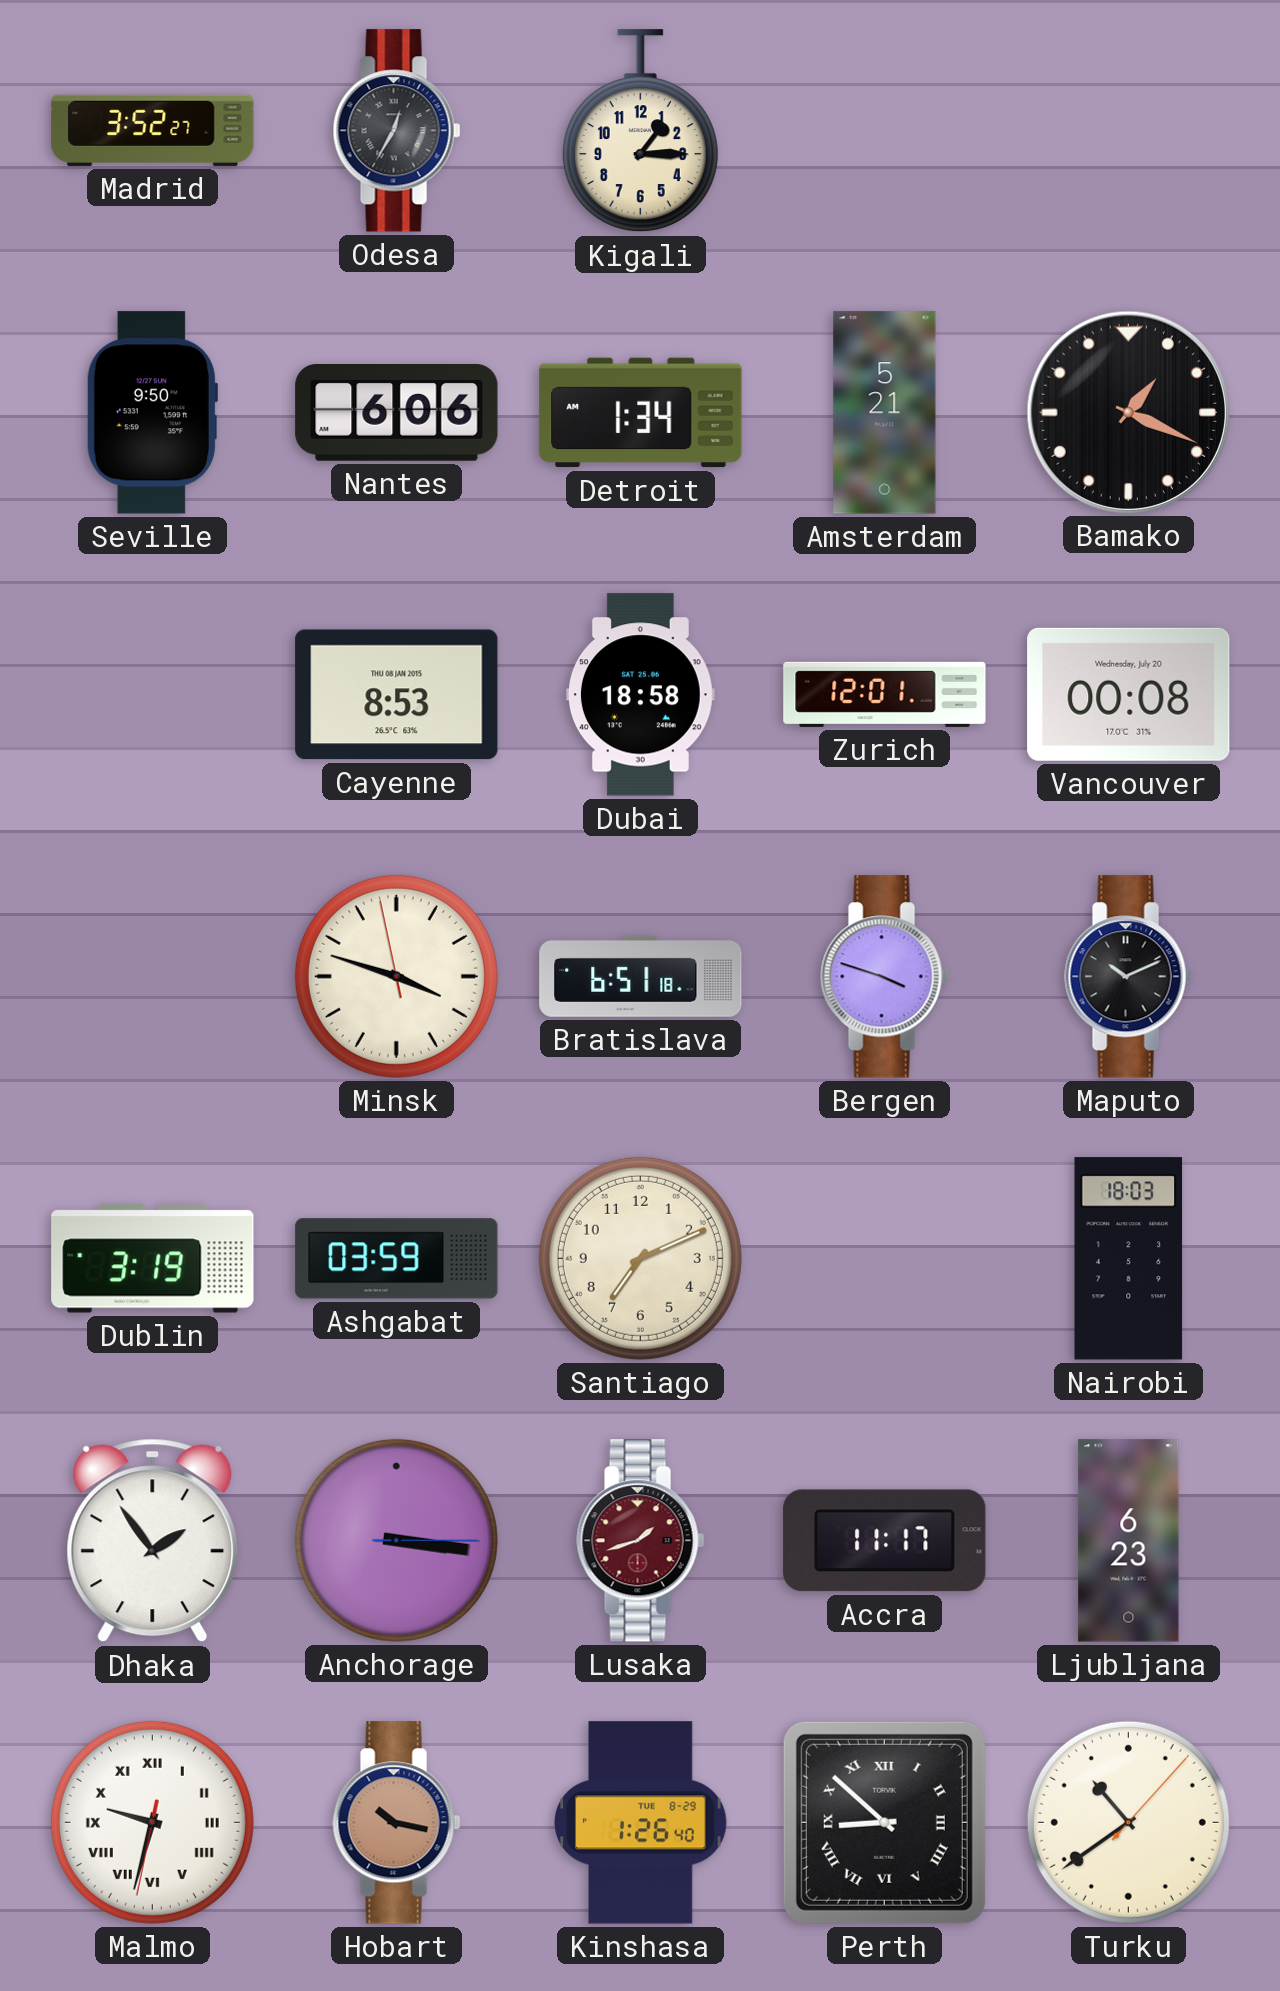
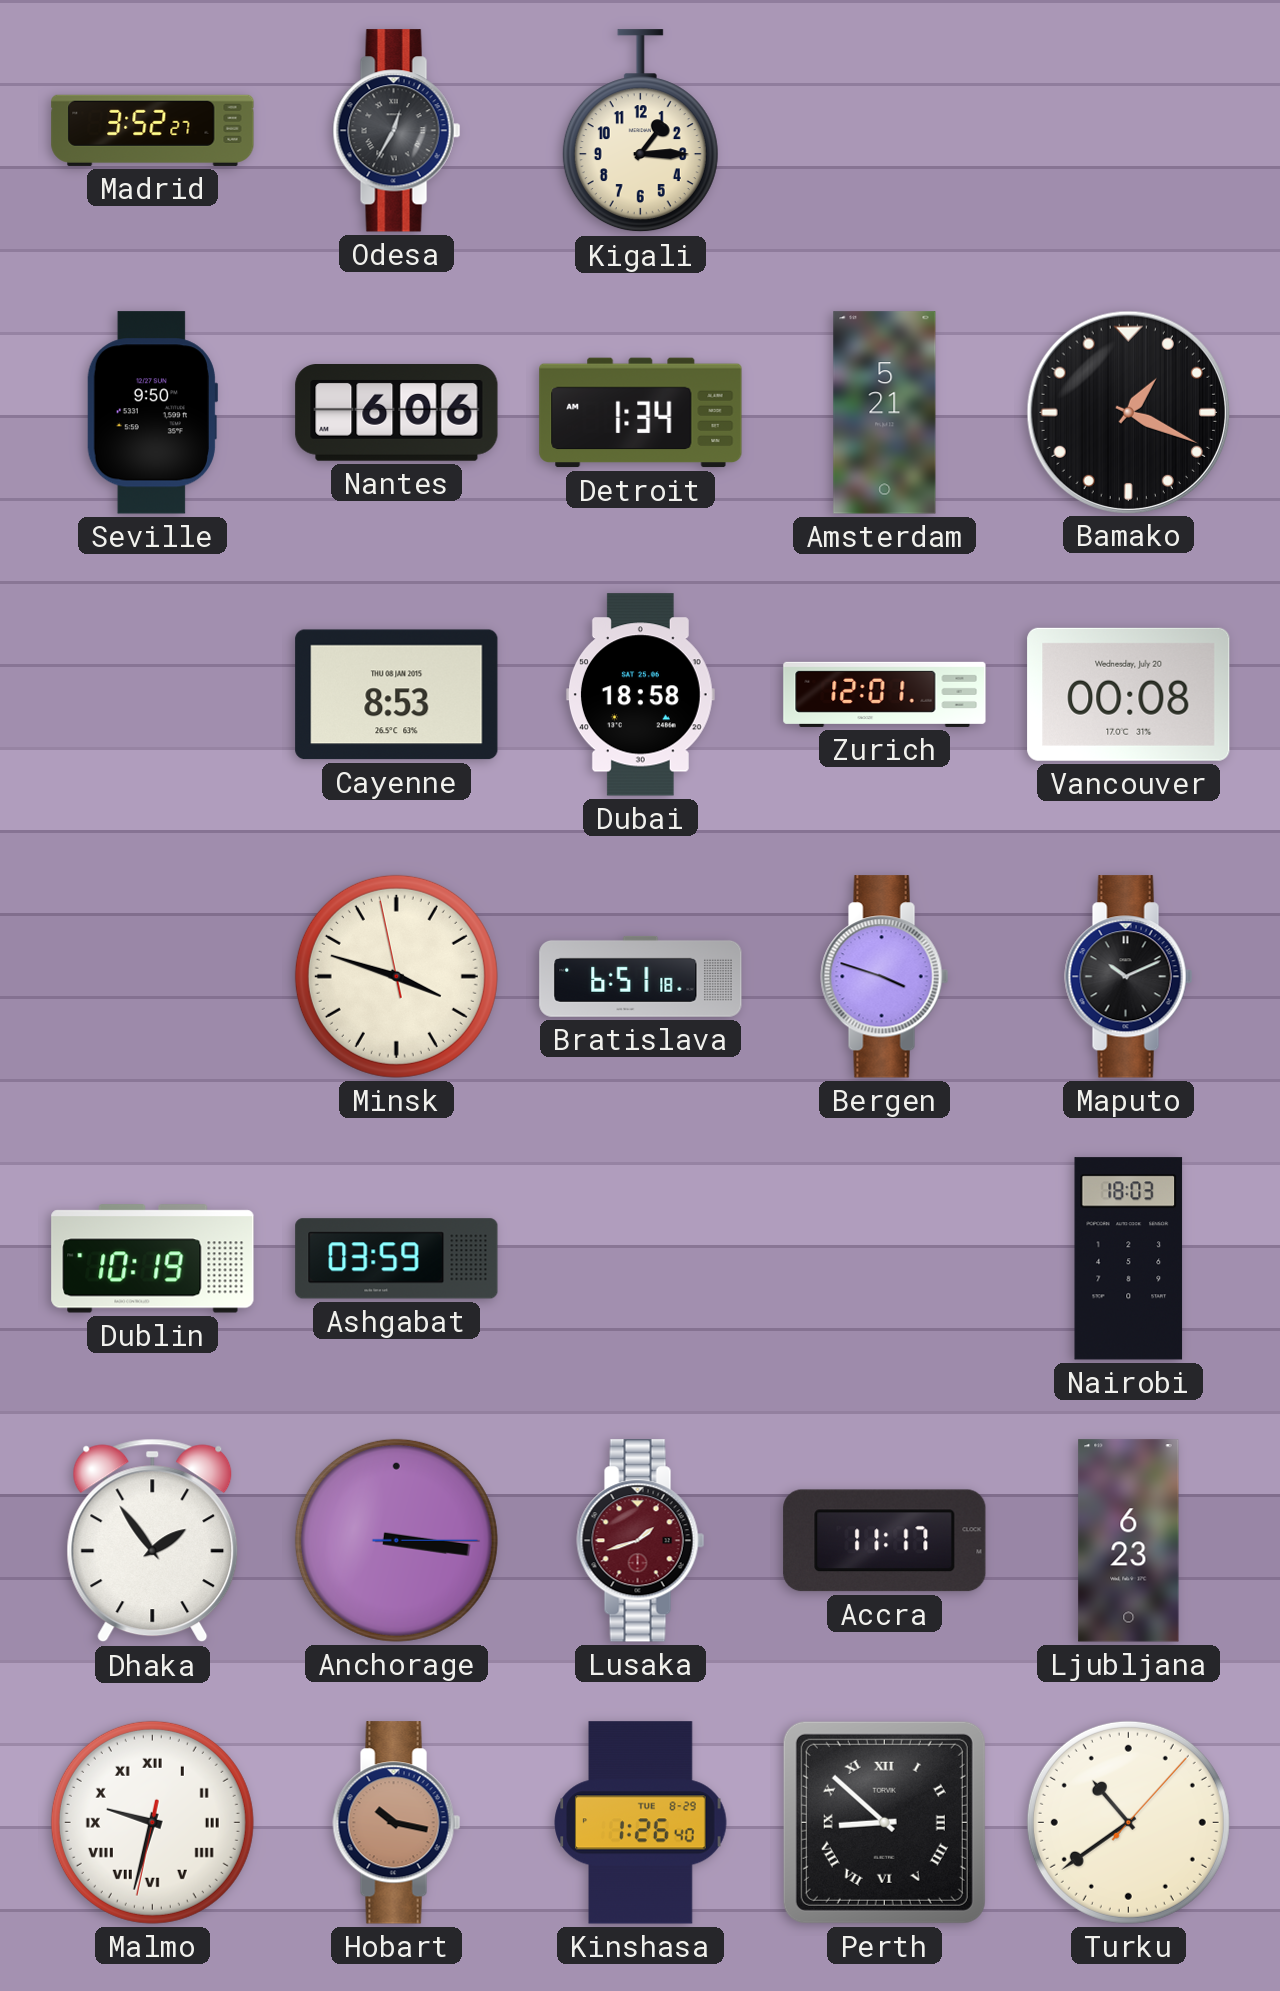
Dublin: 3:19 -> 10:19 (153, 1259)
Santiago: 7:11 -> none (640, 1258)
